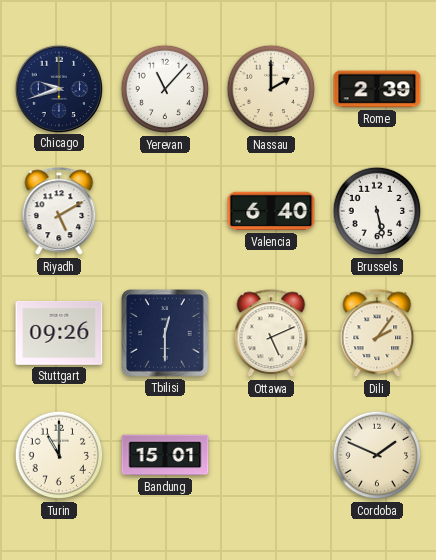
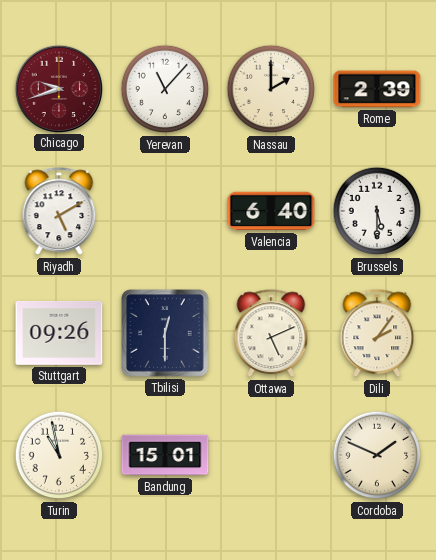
Chicago dial: navy -> burgundy (58, 88)
Brussels: 5:28 -> 5:30 (377, 211)
Turin: 11:00 -> 10:58 (59, 455)
